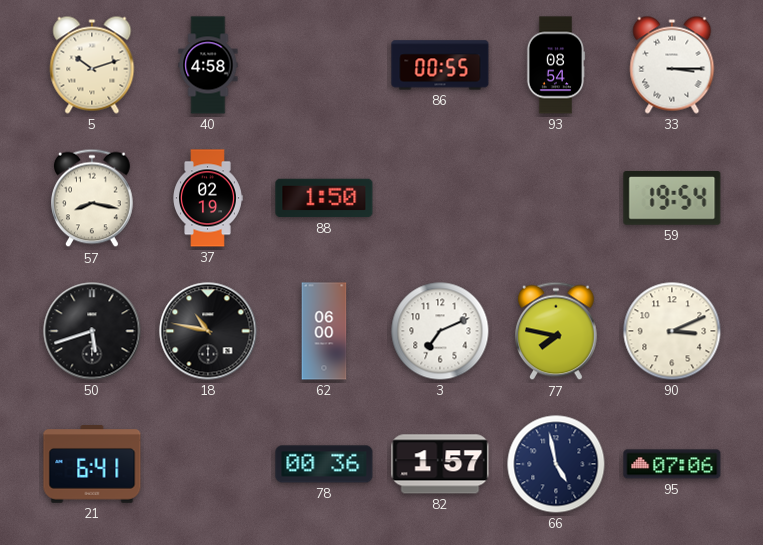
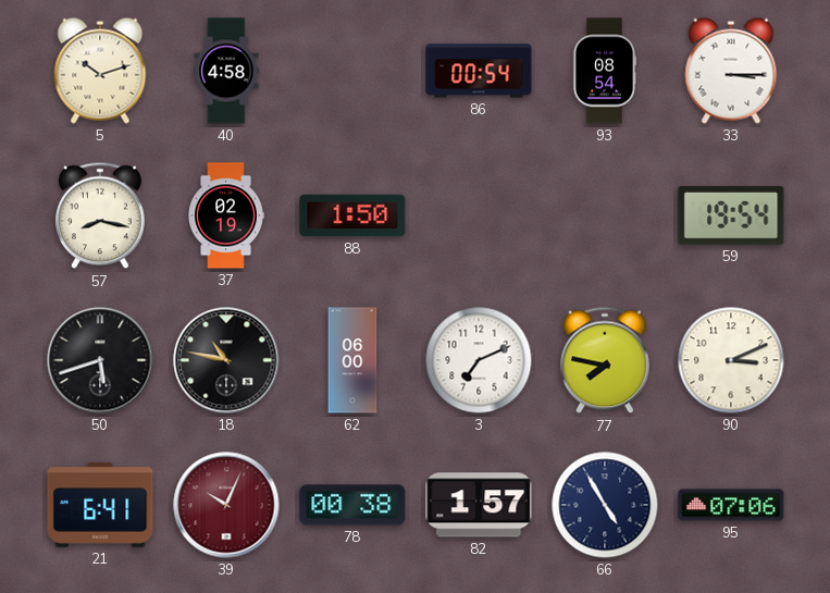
86: 00:55 -> 00:54 (479, 71)
39: none -> 10:04 (226, 505)
78: 00:36 -> 00:38 (352, 505)
66: 4:58 -> 4:55 (605, 505)
